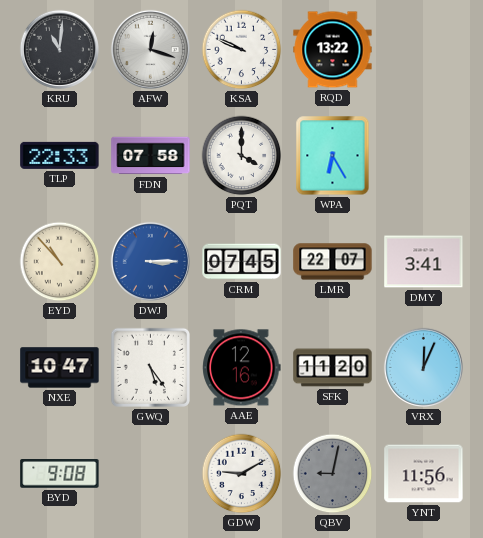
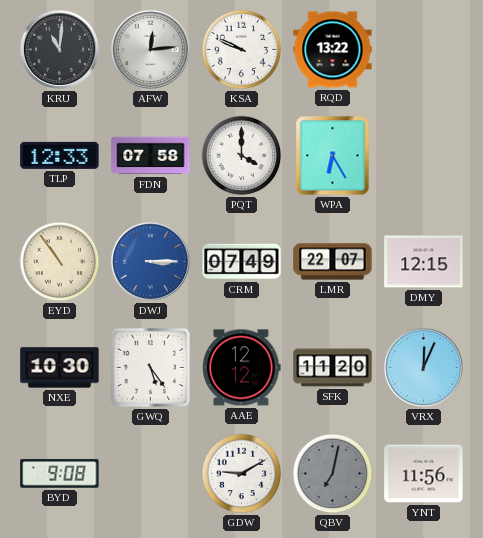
AFW: 12:18 -> 12:14 (150, 49)
TLP: 22:33 -> 12:33 (60, 155)
EYD: 10:53 -> 10:54 (60, 262)
CRM: 07:45 -> 07:49 (242, 262)
DMY: 3:41 -> 12:15 (424, 262)
NXE: 10:47 -> 10:30 (60, 368)
AAE: 12:16 -> 12:12 (242, 368)
QBV: 9:02 -> 7:02 (333, 474)
